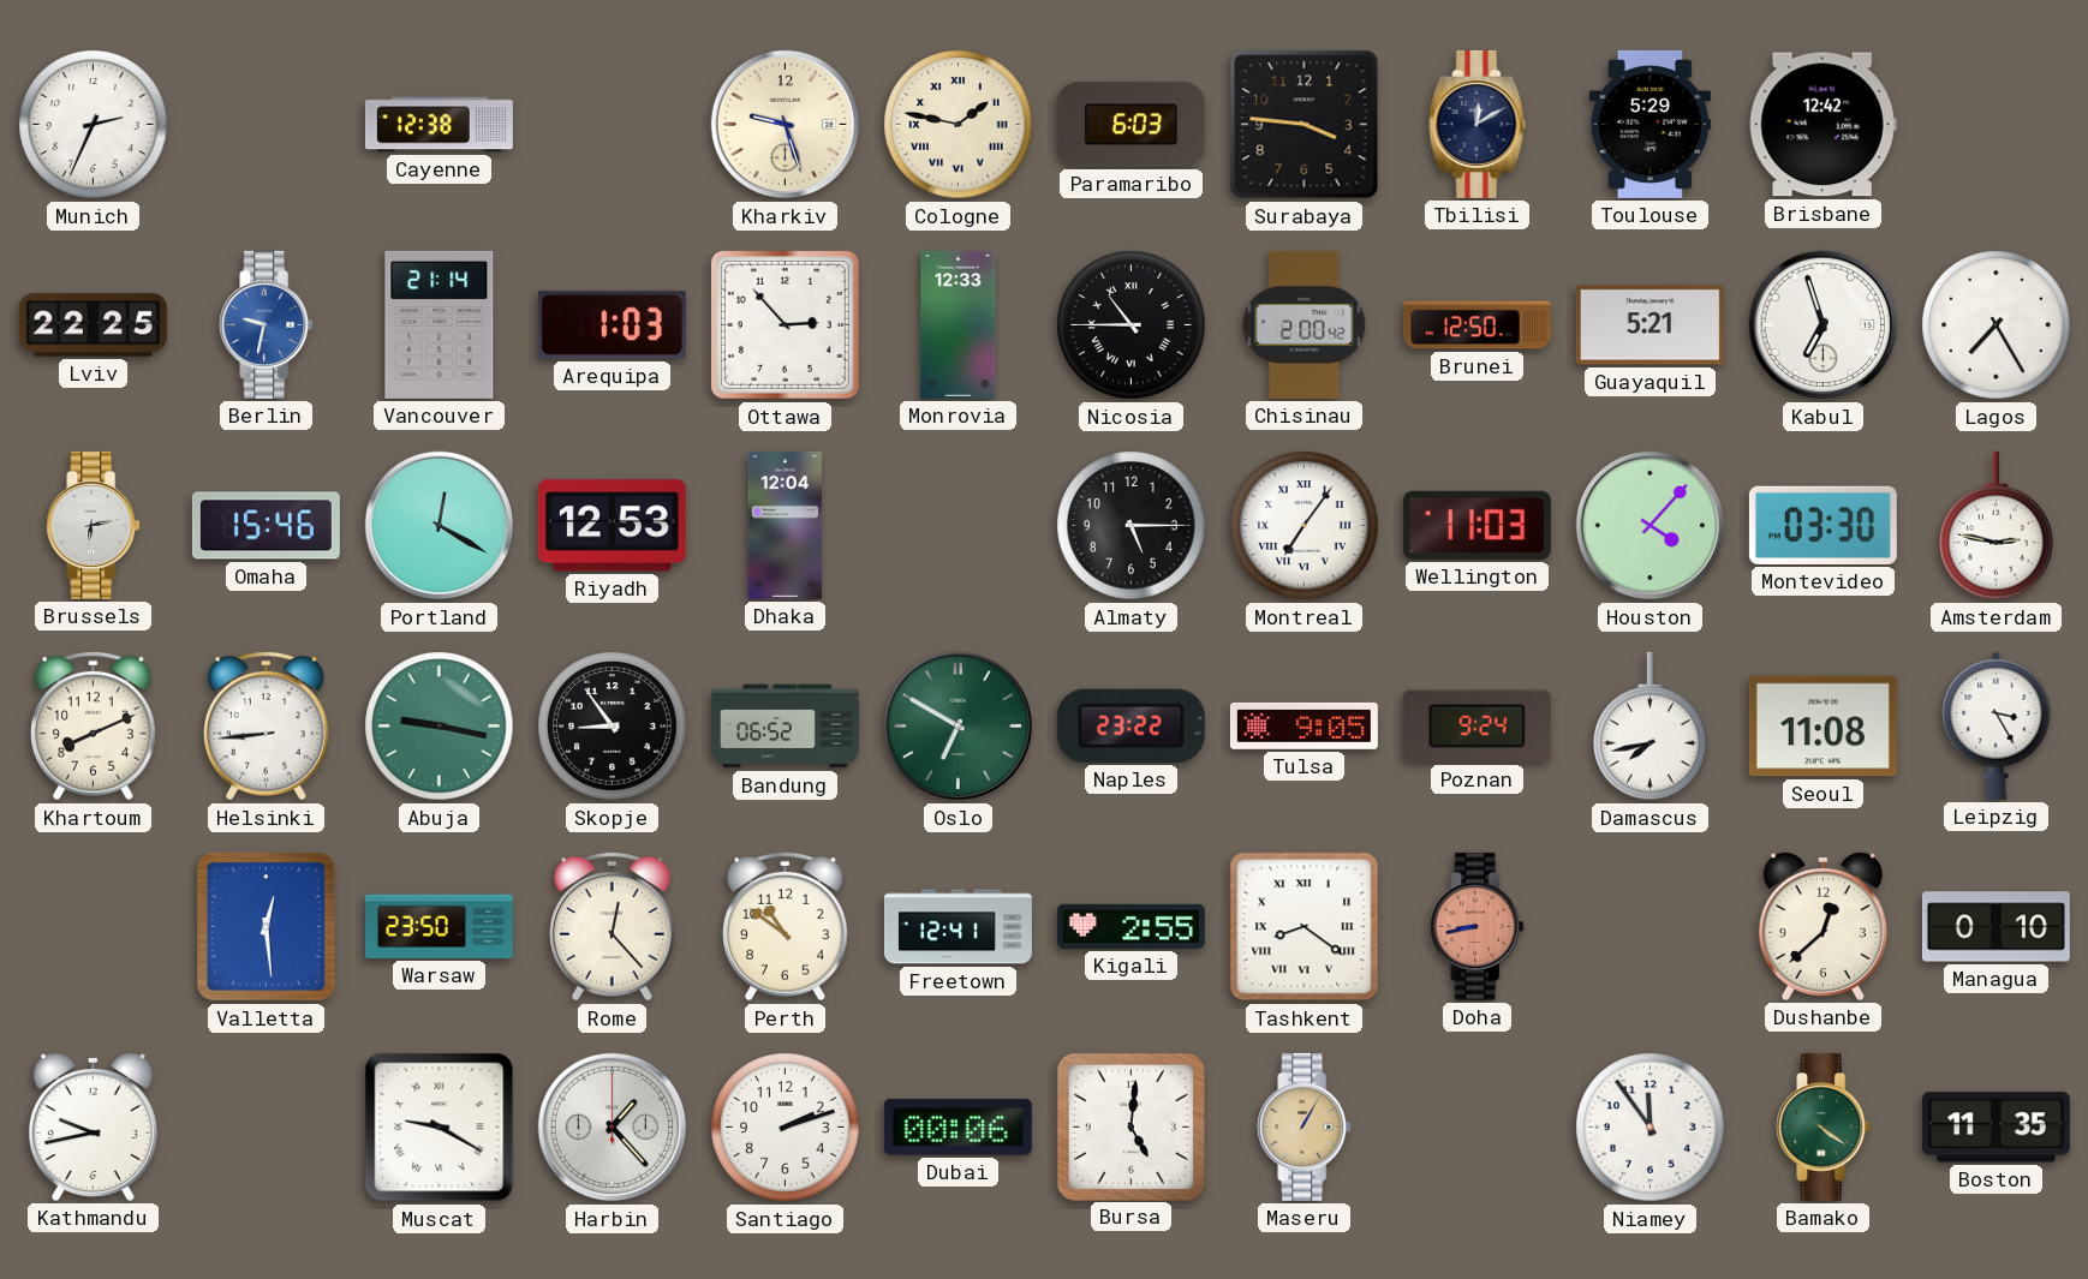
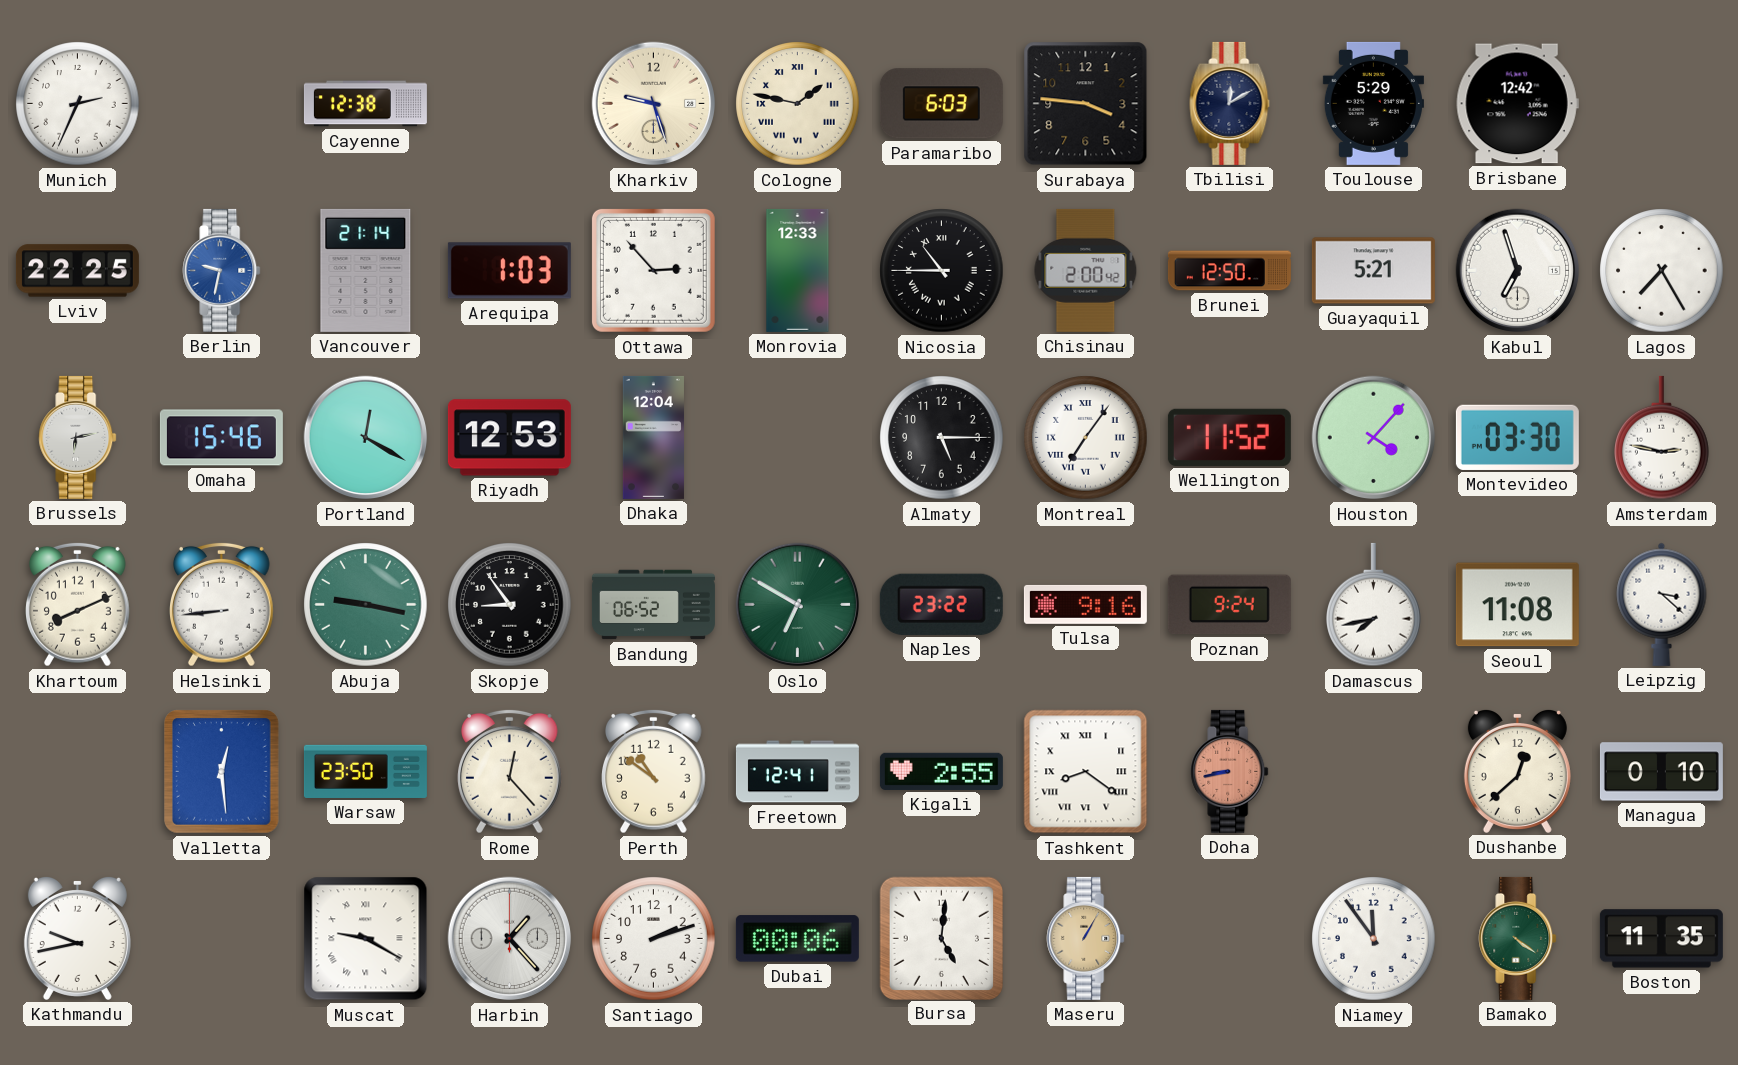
Wellington: 11:03 -> 11:52 (1229, 437)
Tulsa: 9:05 -> 9:16 (1085, 604)
Leipzig: 3:25 -> 3:22 (1662, 604)
